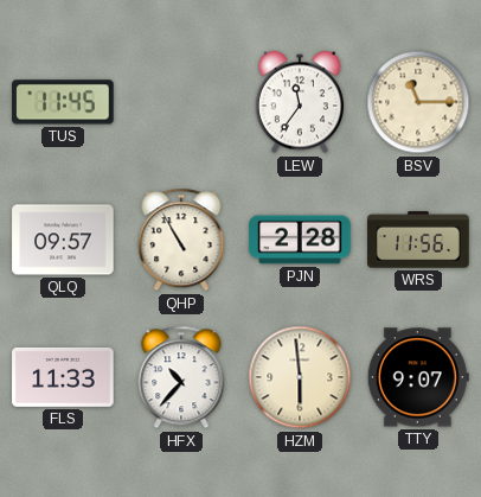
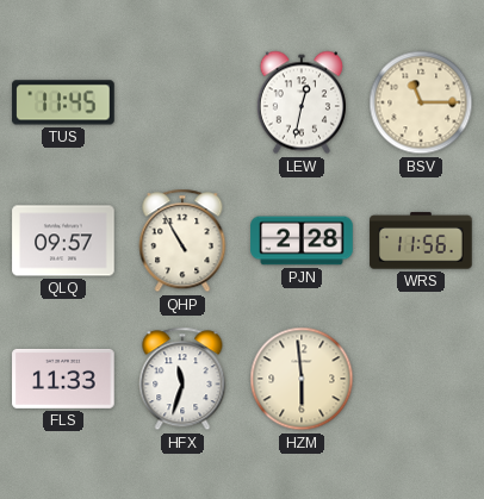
LEW: 11:36 -> 12:32 (302, 102)
HFX: 10:37 -> 11:33 (182, 379)
TTY: 9:07 -> none (418, 377)
